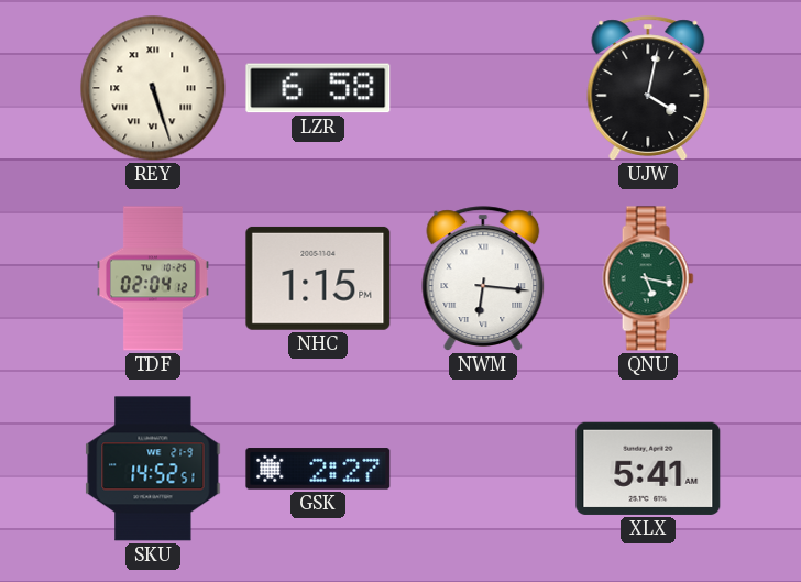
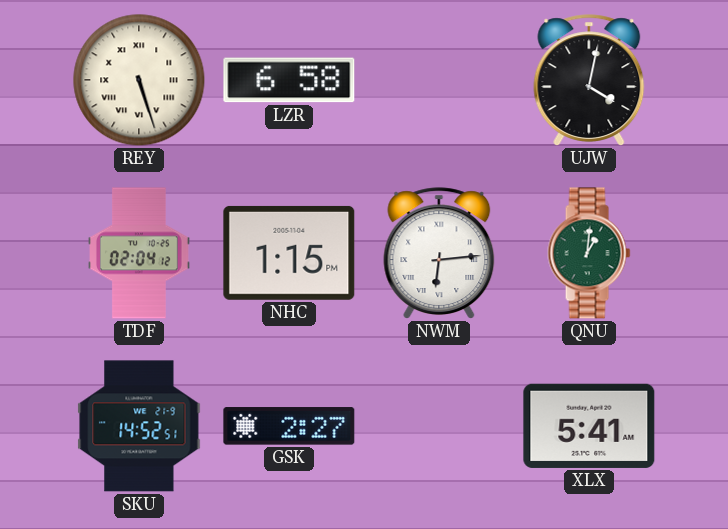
NWM: 6:16 -> 6:14 (439, 253)
QNU: 5:17 -> 1:01 (589, 253)
